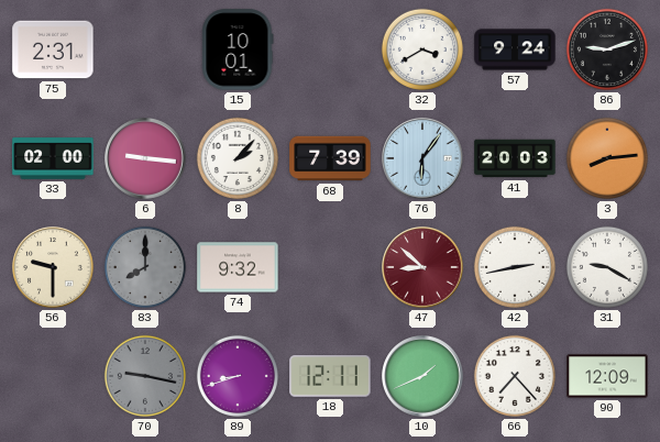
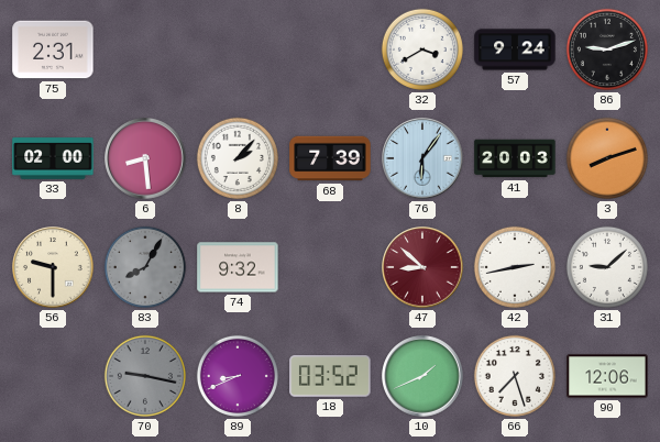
15: 10:01 -> none (238, 49)
6: 9:16 -> 8:29 (145, 158)
3: 8:14 -> 8:12 (607, 158)
83: 8:00 -> 8:05 (145, 267)
31: 9:20 -> 9:08 (607, 267)
89: 8:42 -> 8:41 (238, 376)
18: 12:11 -> 03:52 (330, 376)
66: 7:23 -> 7:27 (515, 376)
90: 12:09 -> 12:06 (607, 376)
